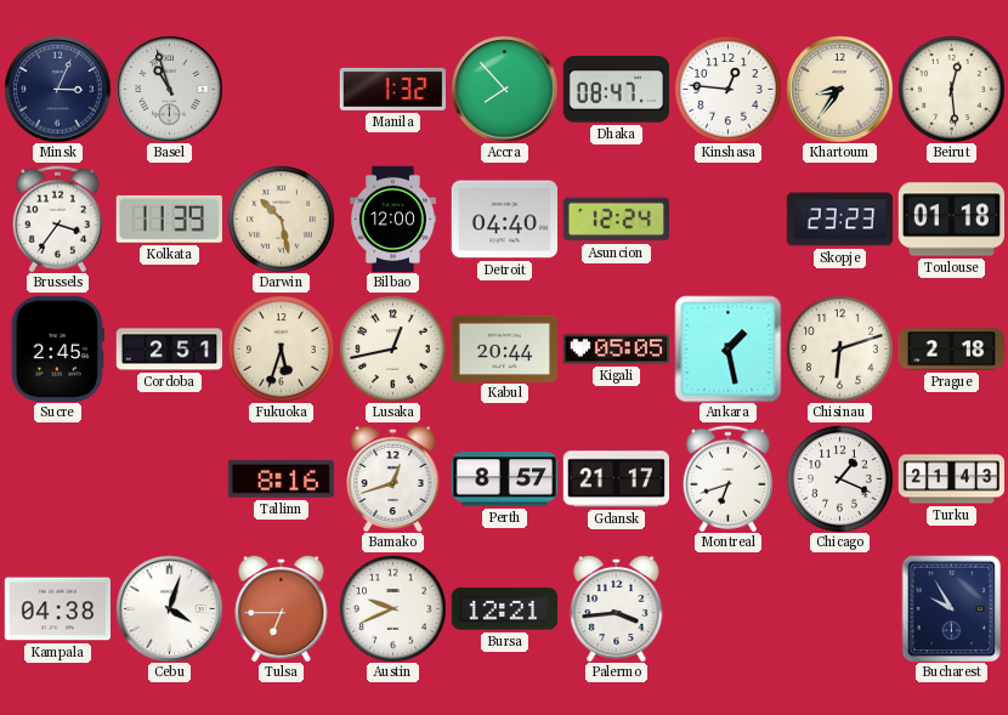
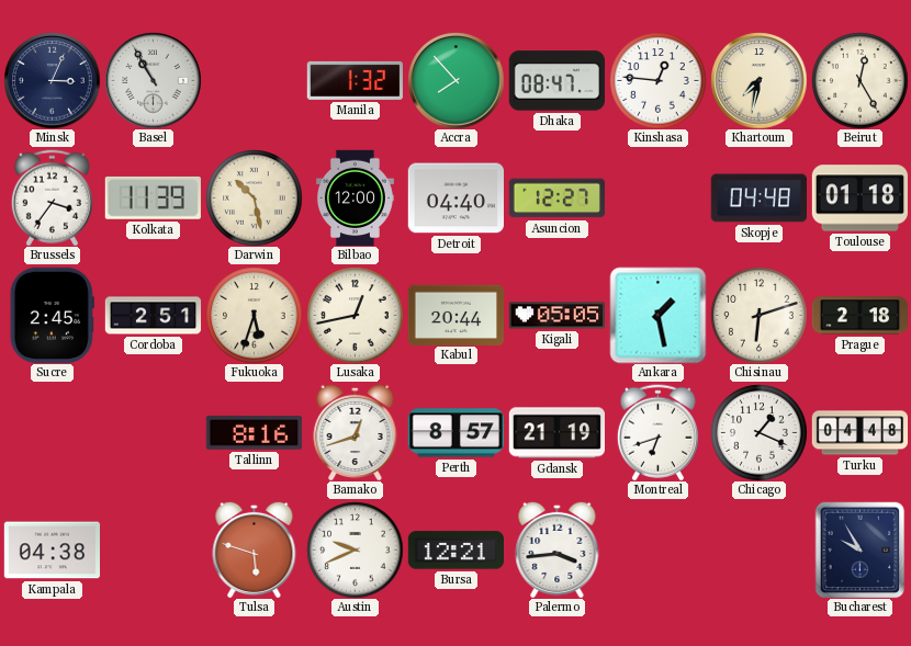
Basel: 10:57 -> 10:55 (153, 80)
Khartoum: 8:36 -> 7:32 (758, 80)
Beirut: 12:29 -> 12:25 (859, 80)
Asuncion: 12:24 -> 12:27 (556, 199)
Skopje: 23:23 -> 04:48 (758, 199)
Gdansk: 21:17 -> 21:19 (556, 433)
Turku: 21:43 -> 04:48 (859, 433)
Cebu: 4:03 -> none (169, 608)
Tulsa: 6:45 -> 5:48 (255, 549)
